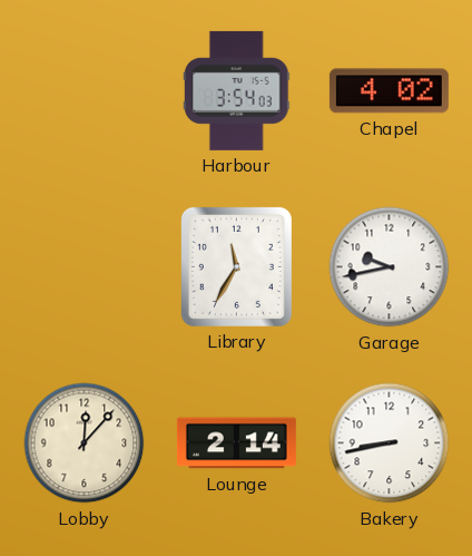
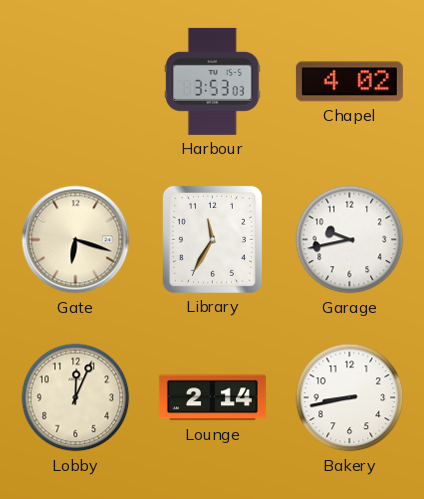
Harbour: 3:54 -> 3:53 (213, 81)
Gate: none -> 6:18 (76, 240)
Lobby: 12:07 -> 12:04 (76, 398)
